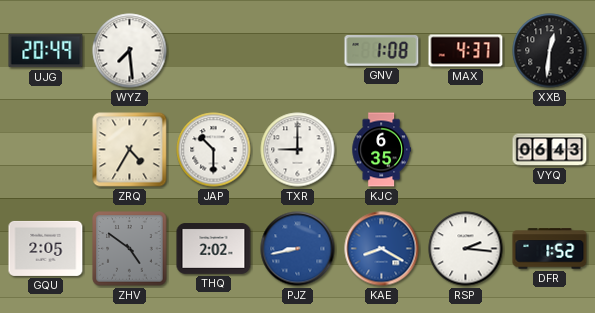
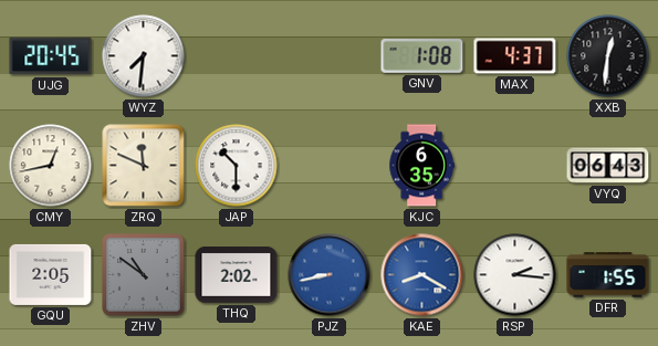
UJG: 20:49 -> 20:45 (51, 56)
WYZ: 7:29 -> 7:31 (144, 56)
CMY: none -> 12:43 (51, 166)
ZRQ: 4:35 -> 11:49 (144, 166)
TXR: 9:00 -> none (298, 150)
ZHV: 4:51 -> 10:51 (144, 275)
DFR: 1:52 -> 1:55 (608, 275)
